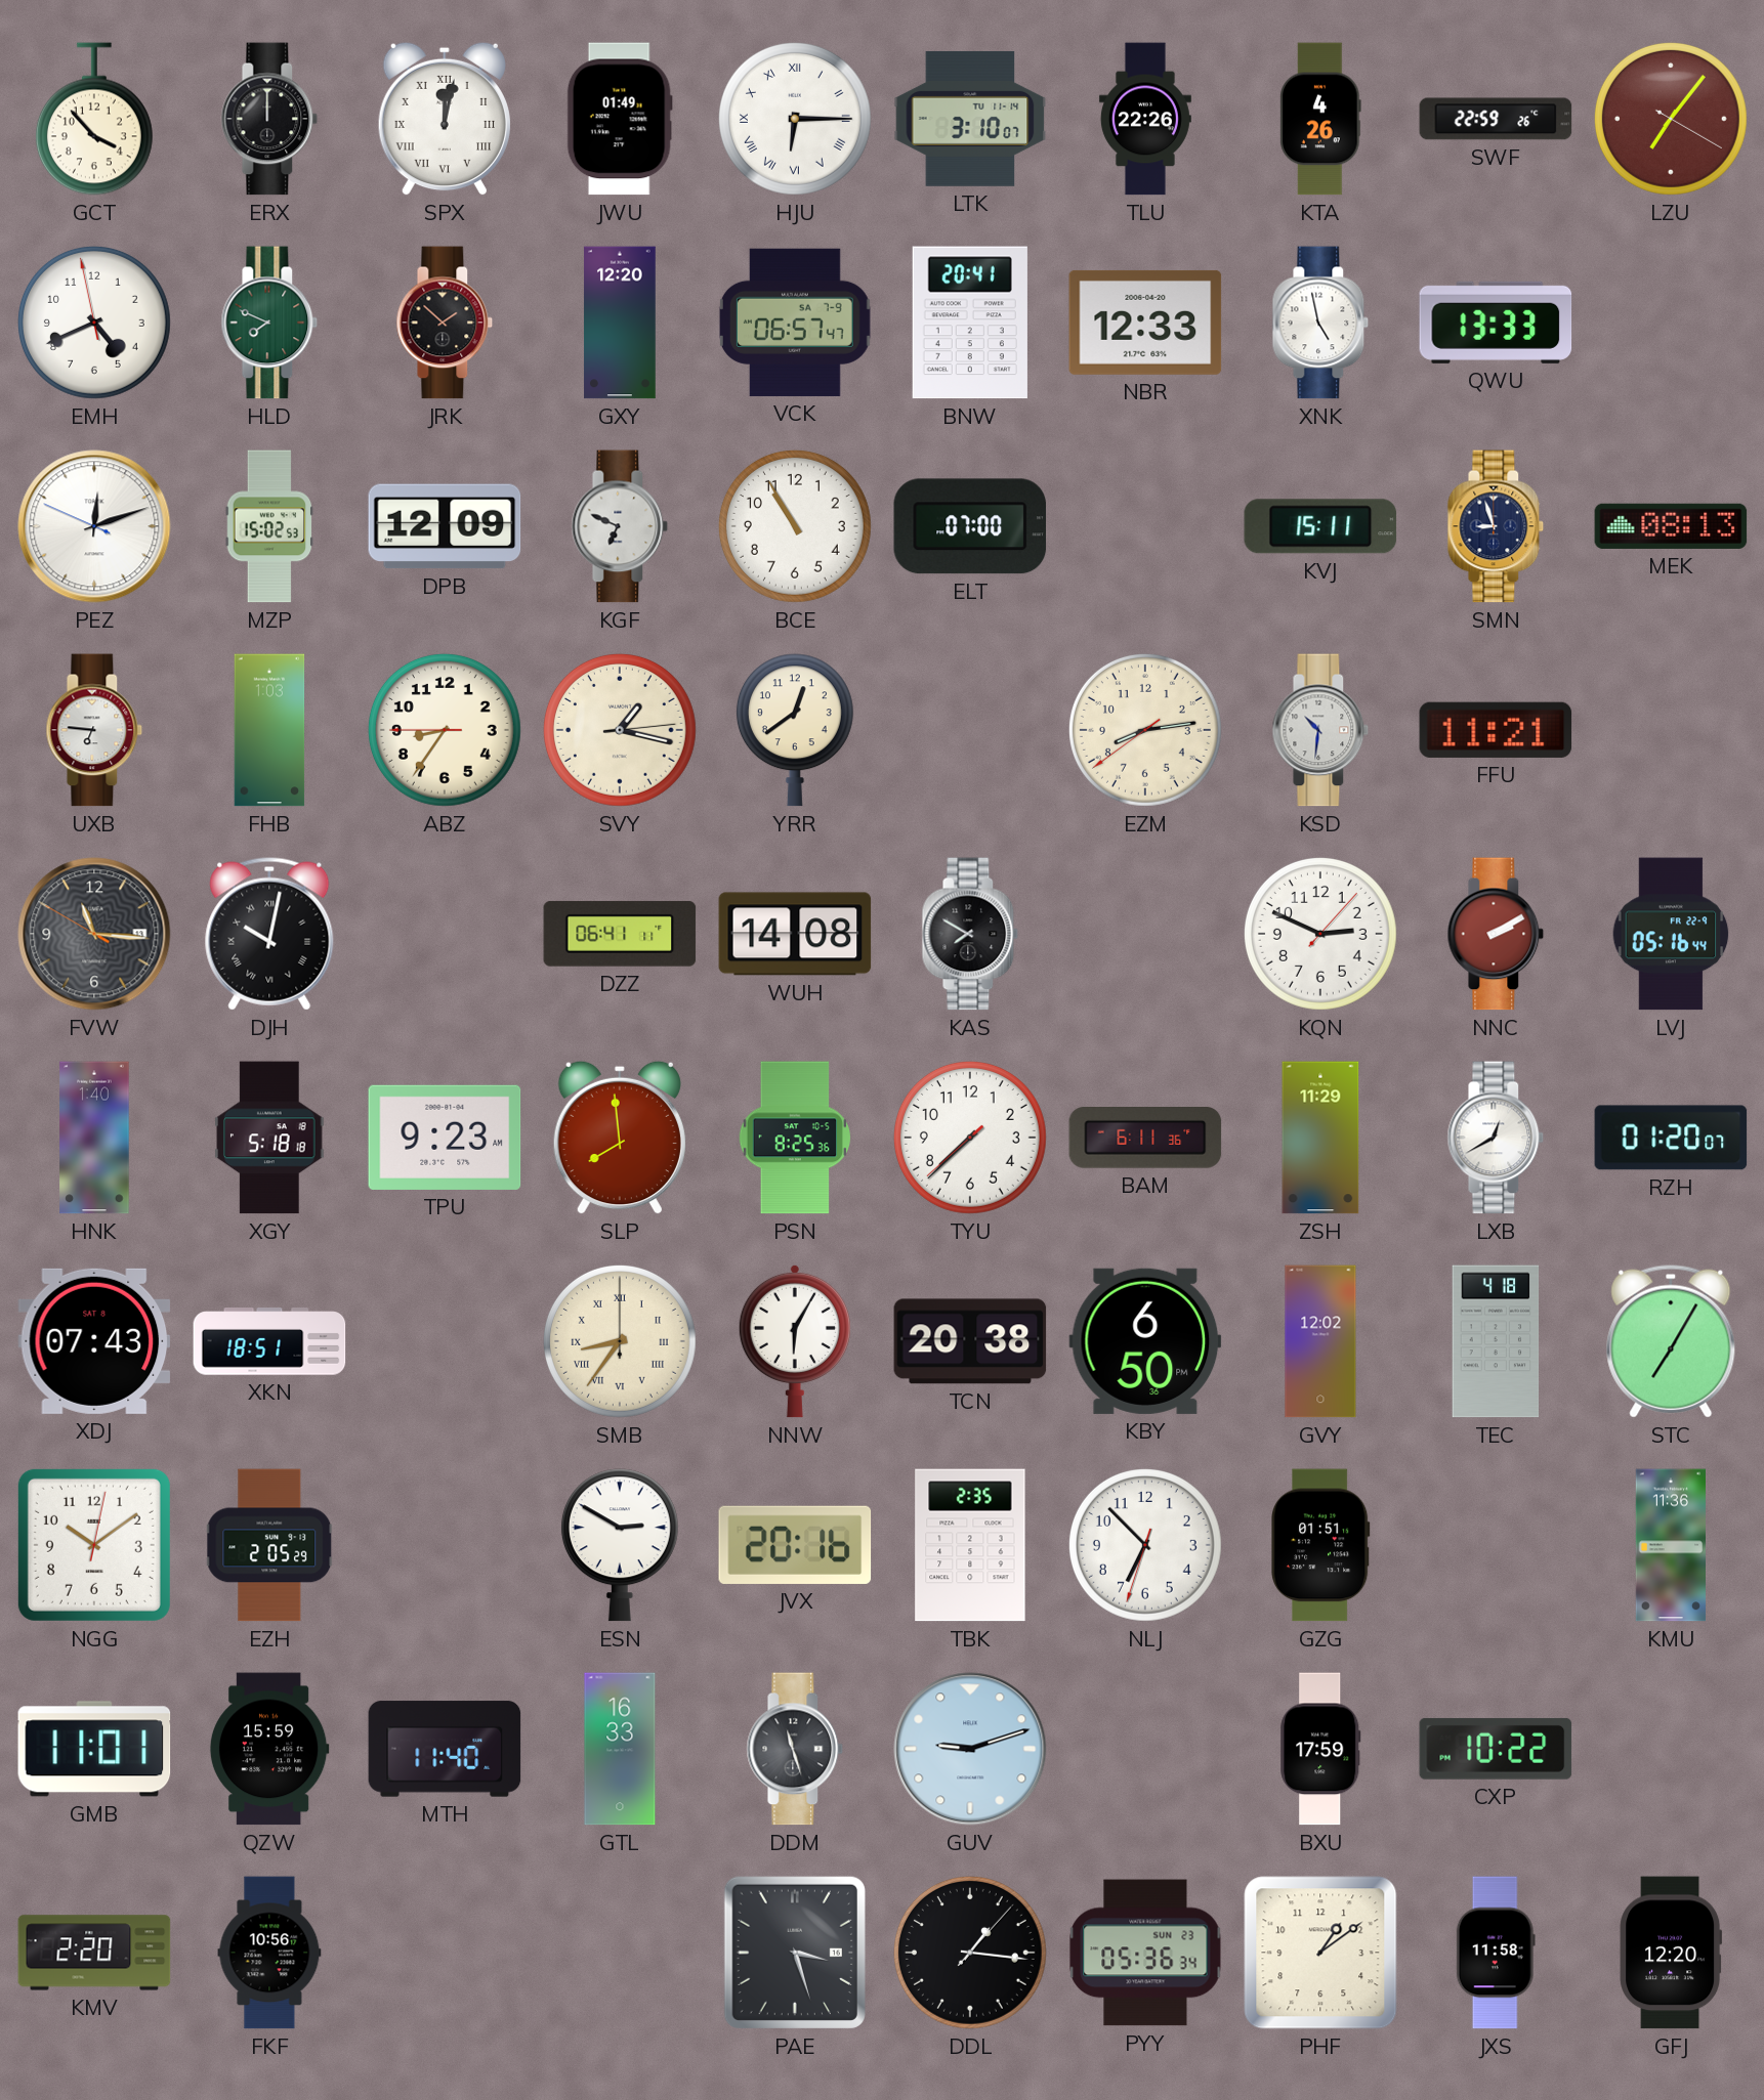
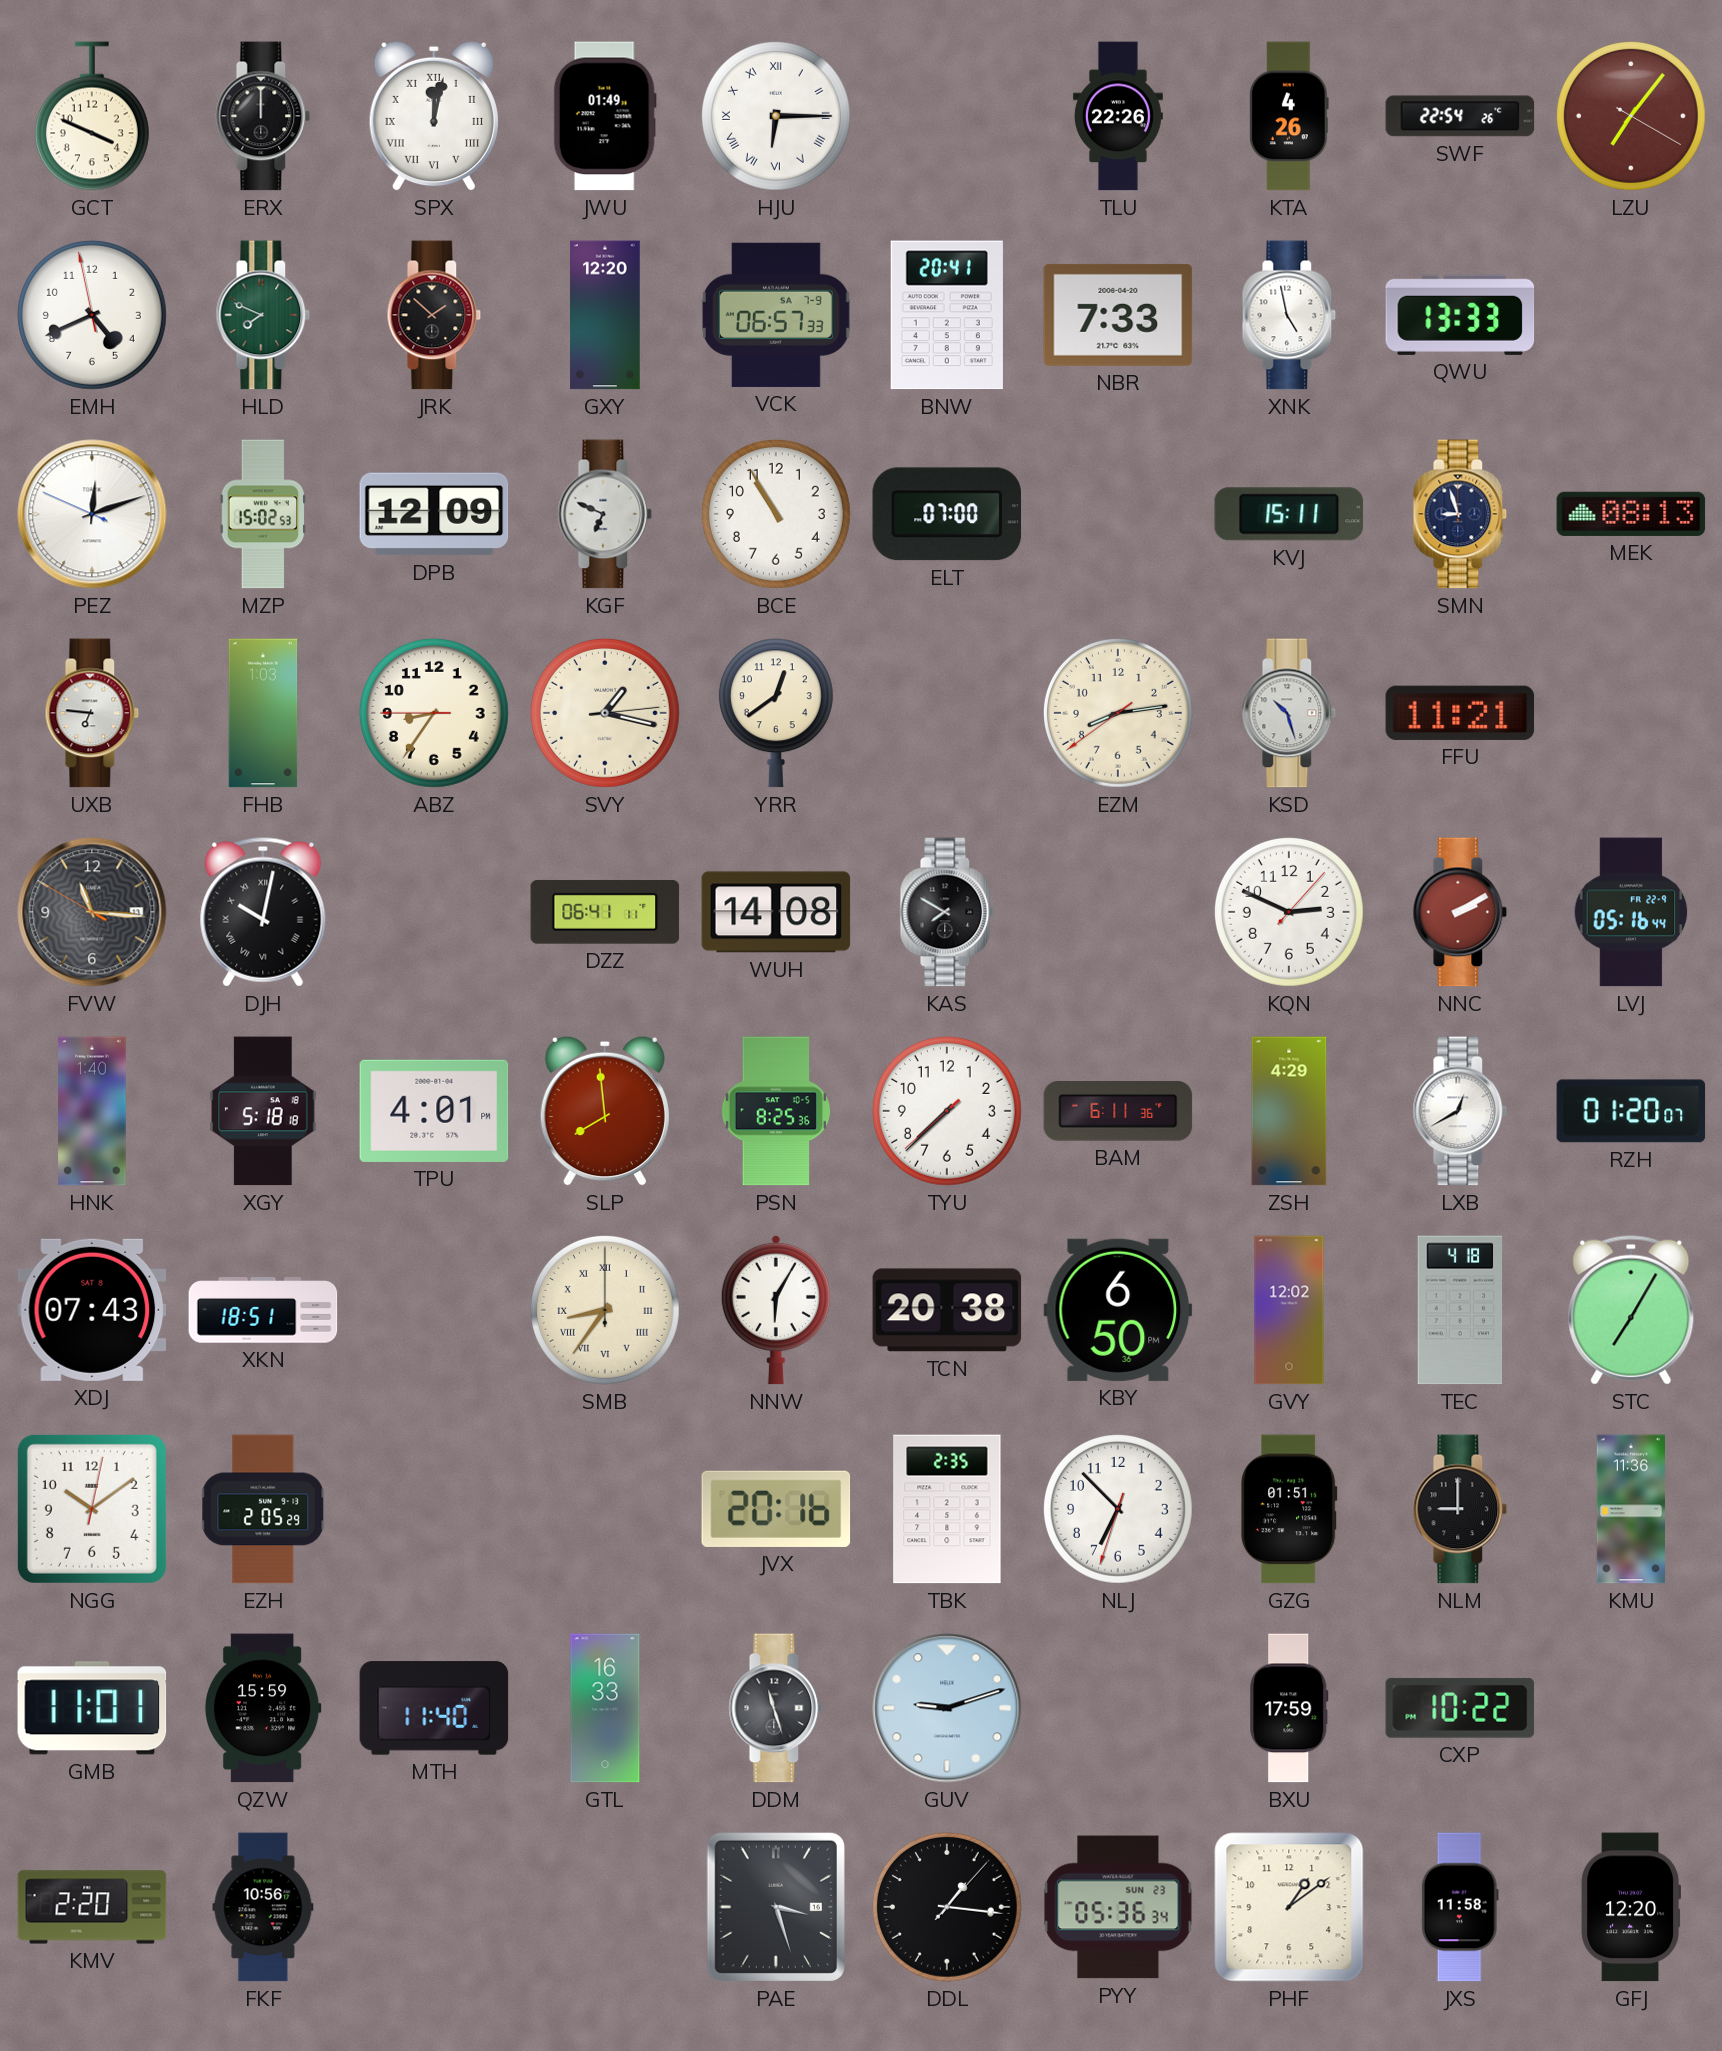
GCT: 3:53 -> 3:49 (92, 116)
LTK: 3:10 -> none (970, 119)
SWF: 22:59 -> 22:54 (1460, 116)
VCK: 06:57:47 -> 06:57:33 (776, 315)
NBR: 12:33 -> 7:33 (1118, 315)
KSD: 10:31 -> 10:27 (1289, 713)
TPU: 9:23 -> 4:01 (434, 1111)
ZSH: 11:29 -> 4:29 (1289, 1111)
ESN: 2:50 -> none (620, 1545)
NLM: none -> 9:00 (1460, 1509)
